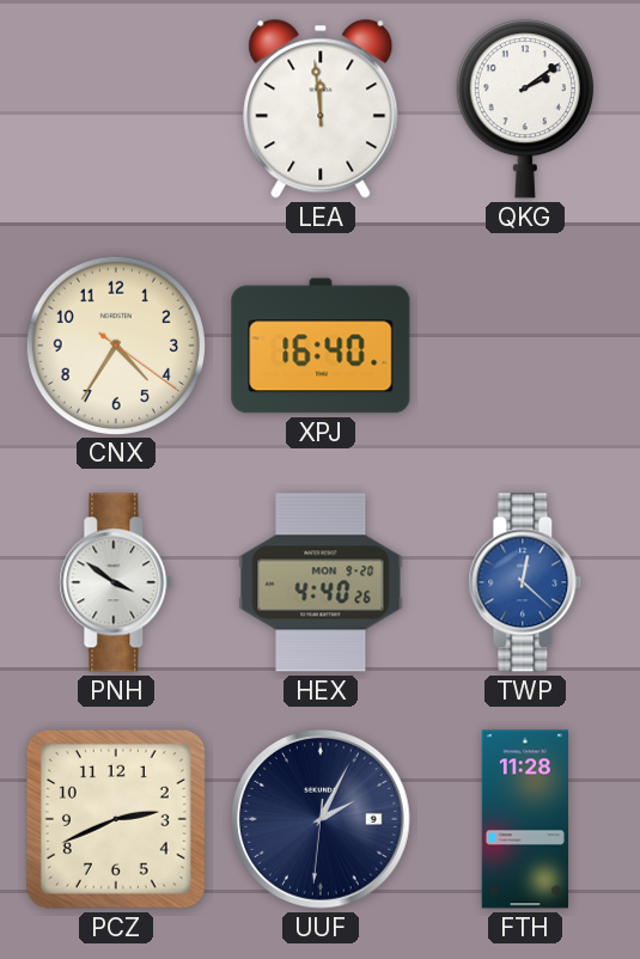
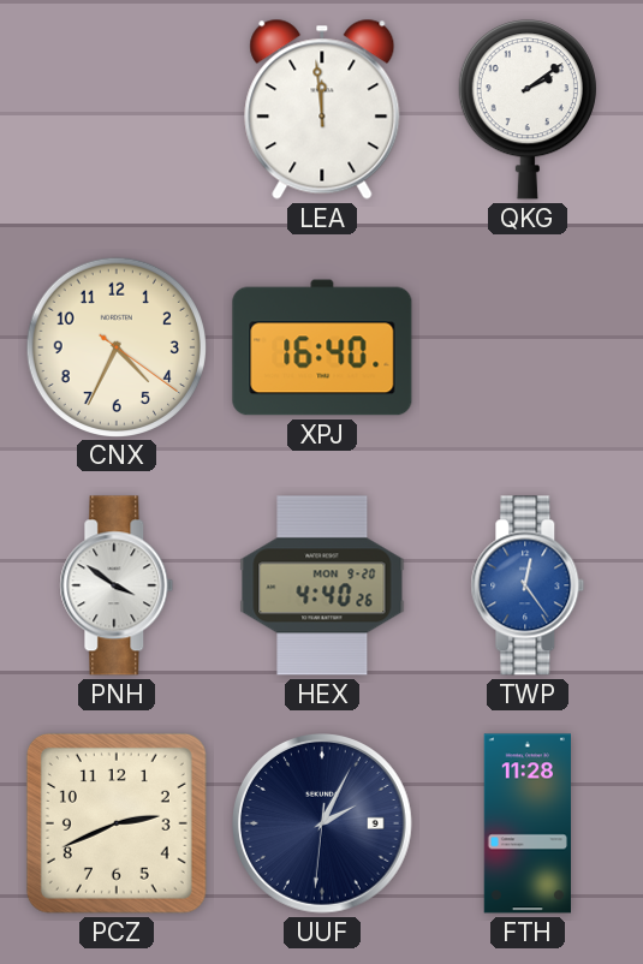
CNX: 4:35 -> 4:34 (115, 346)
TWP: 12:22 -> 12:24 (528, 585)
